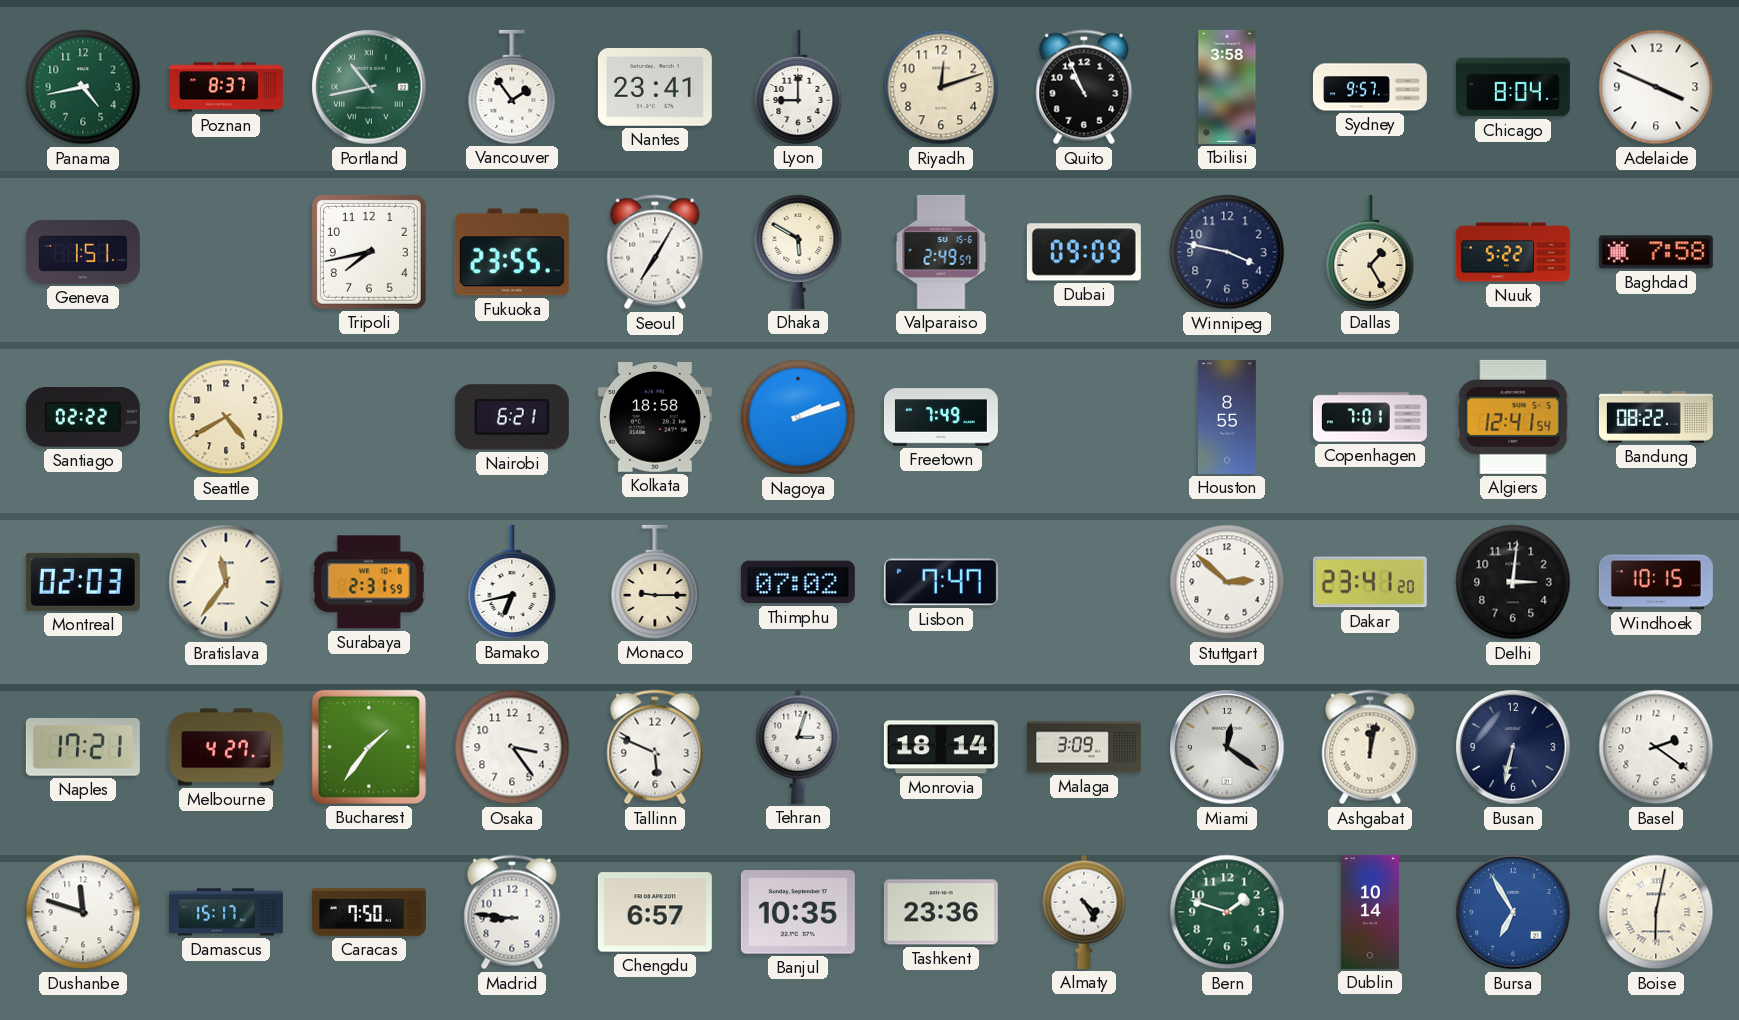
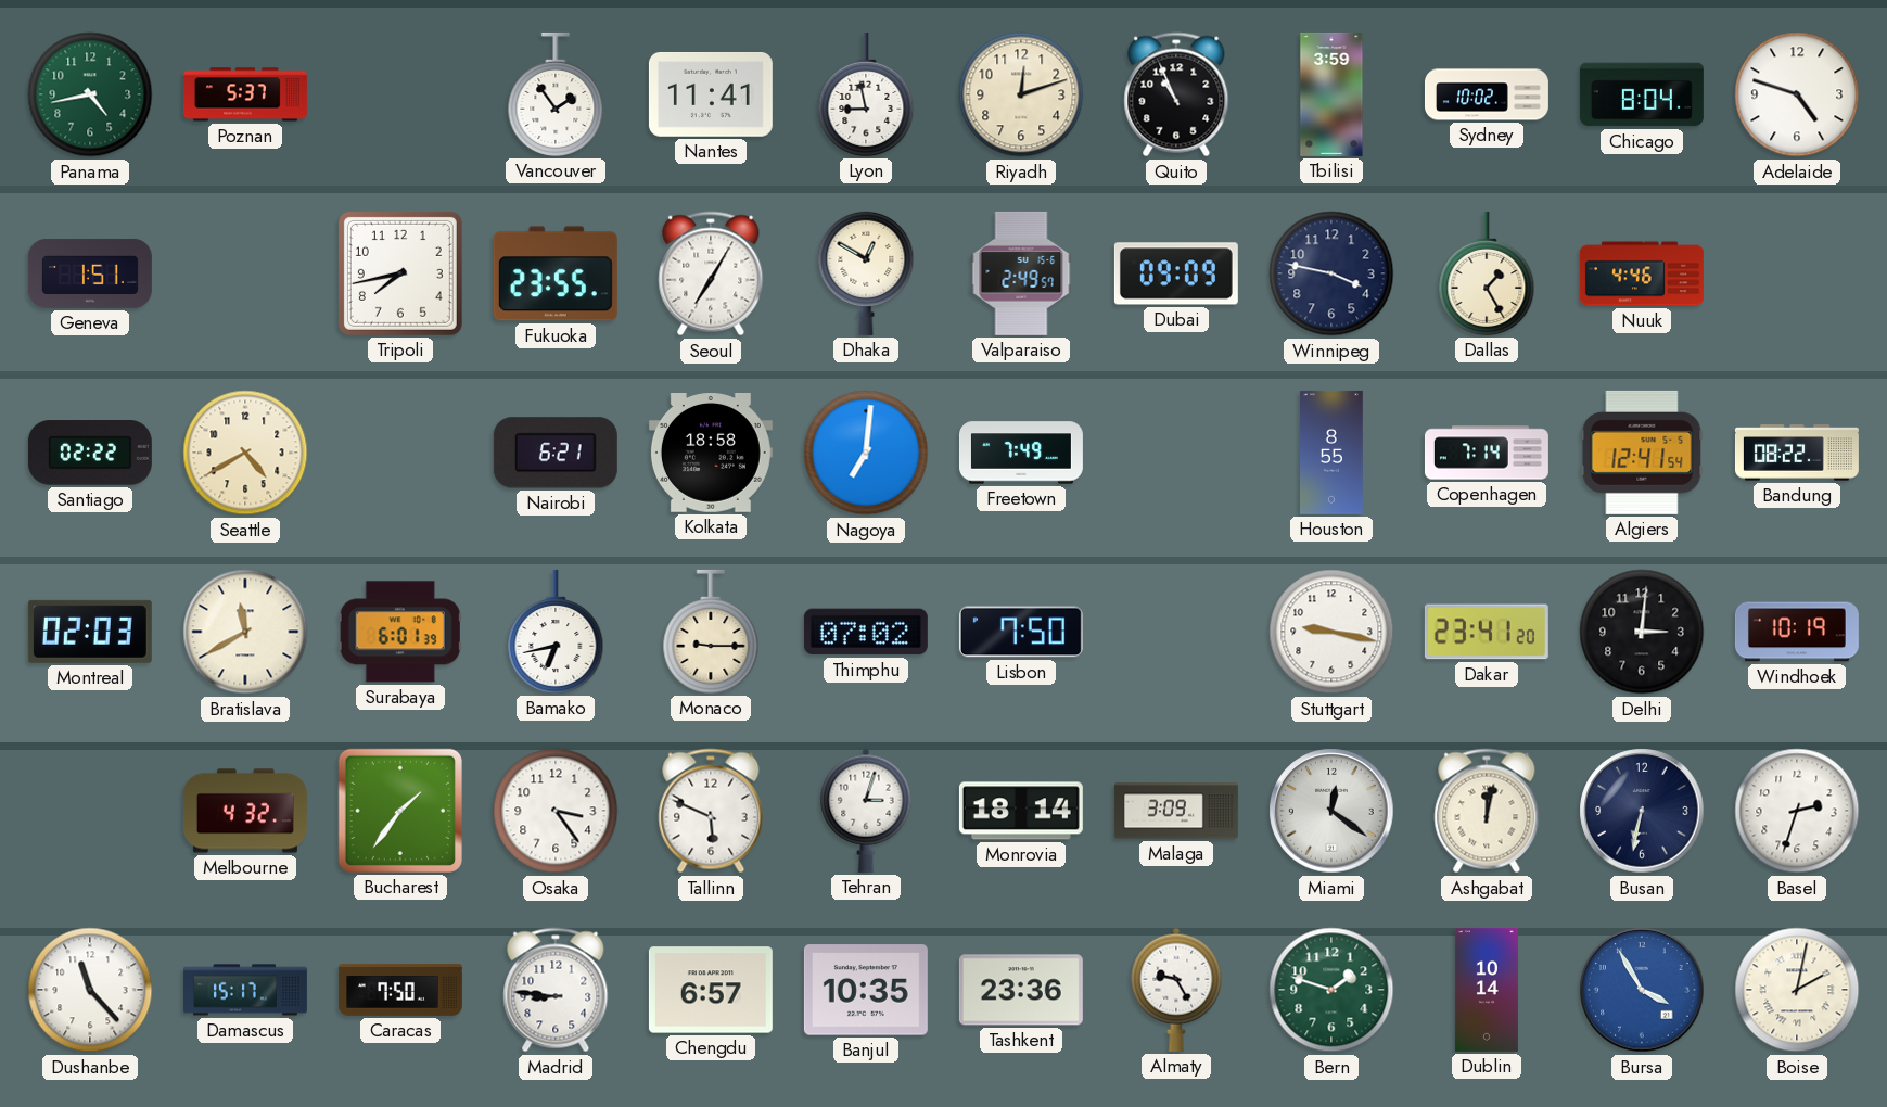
Poznan: 8:37 -> 5:37 (245, 94)
Portland: 10:43 -> none (369, 87)
Nantes: 23:41 -> 11:41 (711, 96)
Lyon: 9:00 -> 8:58 (866, 94)
Tbilisi: 3:58 -> 3:59 (1331, 94)
Sydney: 9:57 -> 10:02 (1487, 94)
Adelaide: 3:49 -> 4:48 (1797, 94)
Dhaka: 5:50 -> 12:50 (866, 273)
Nuuk: 5:22 -> 4:46 (1642, 273)
Baghdad: 7:58 -> none (1656, 252)
Nagoya: 2:12 -> 7:01 (866, 453)
Copenhagen: 7:01 -> 7:14 (1487, 453)
Bratislava: 11:36 -> 11:40 (245, 632)
Surabaya: 2:31 -> 6:01 (400, 632)
Lisbon: 7:47 -> 7:50 (1021, 632)
Stuttgart: 2:52 -> 9:17 (1331, 632)
Windhoek: 10:15 -> 10:19 (1797, 632)
Naples: 17:21 -> none (83, 748)
Melbourne: 4:27 -> 4:32 (245, 811)
Basel: 2:21 -> 2:33 (1797, 811)
Dushanbe: 11:48 -> 11:23 (90, 990)
Almaty: 4:25 -> 9:25 (1176, 990)
Bursa: 6:55 -> 3:55 (1642, 990)
Boise: 6:02 -> 2:02 (1797, 990)
